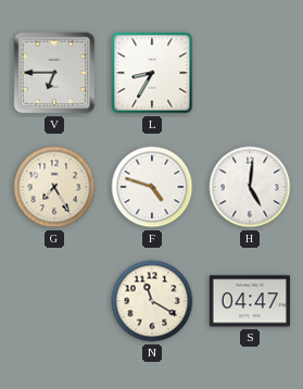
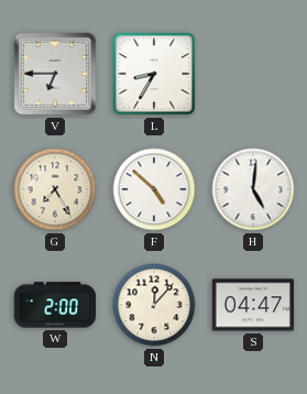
F: 4:48 -> 4:52 (154, 189)
W: none -> 2:00 (54, 305)
N: 11:20 -> 12:07 (154, 305)
